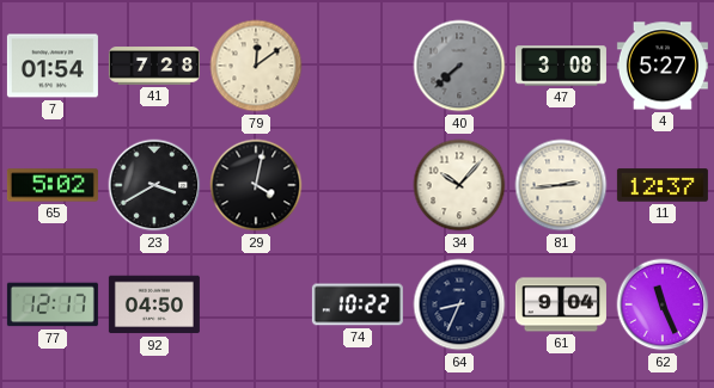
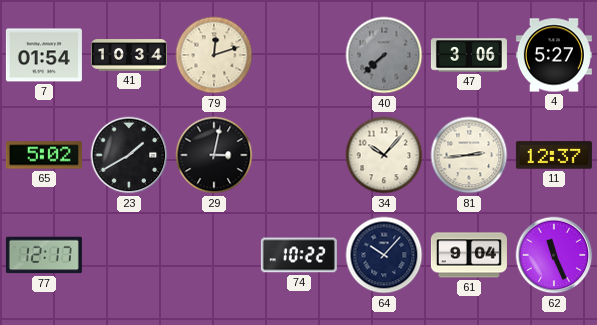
41: 7:28 -> 10:34 (129, 55)
79: 12:09 -> 12:12 (214, 55)
47: 3:08 -> 3:06 (469, 55)
23: 3:40 -> 1:40 (129, 155)
29: 4:02 -> 3:02 (214, 155)
92: 04:50 -> none (154, 304)
64: 8:34 -> 10:07 (384, 255)
